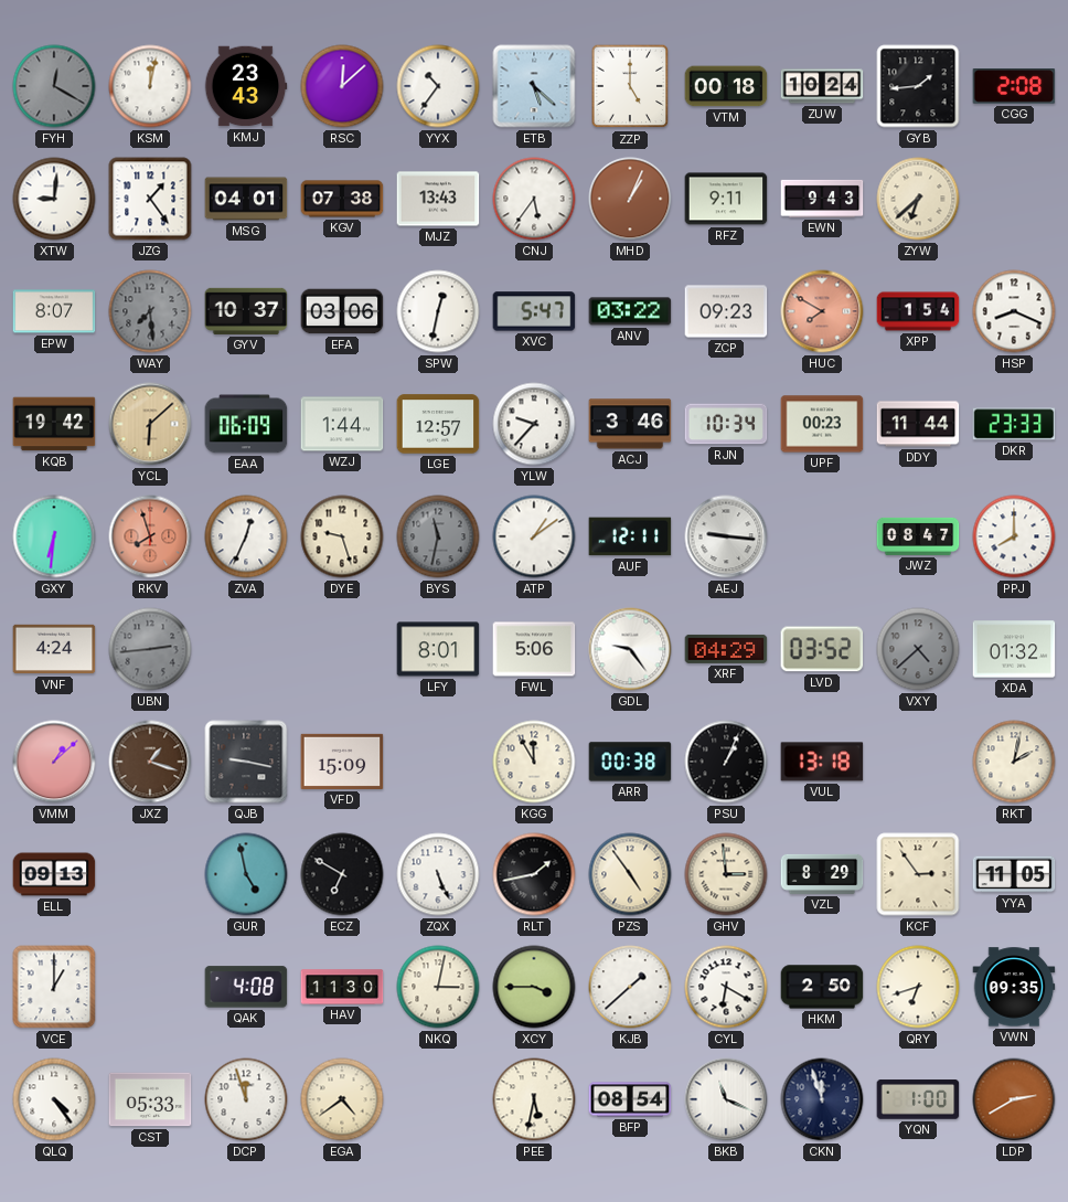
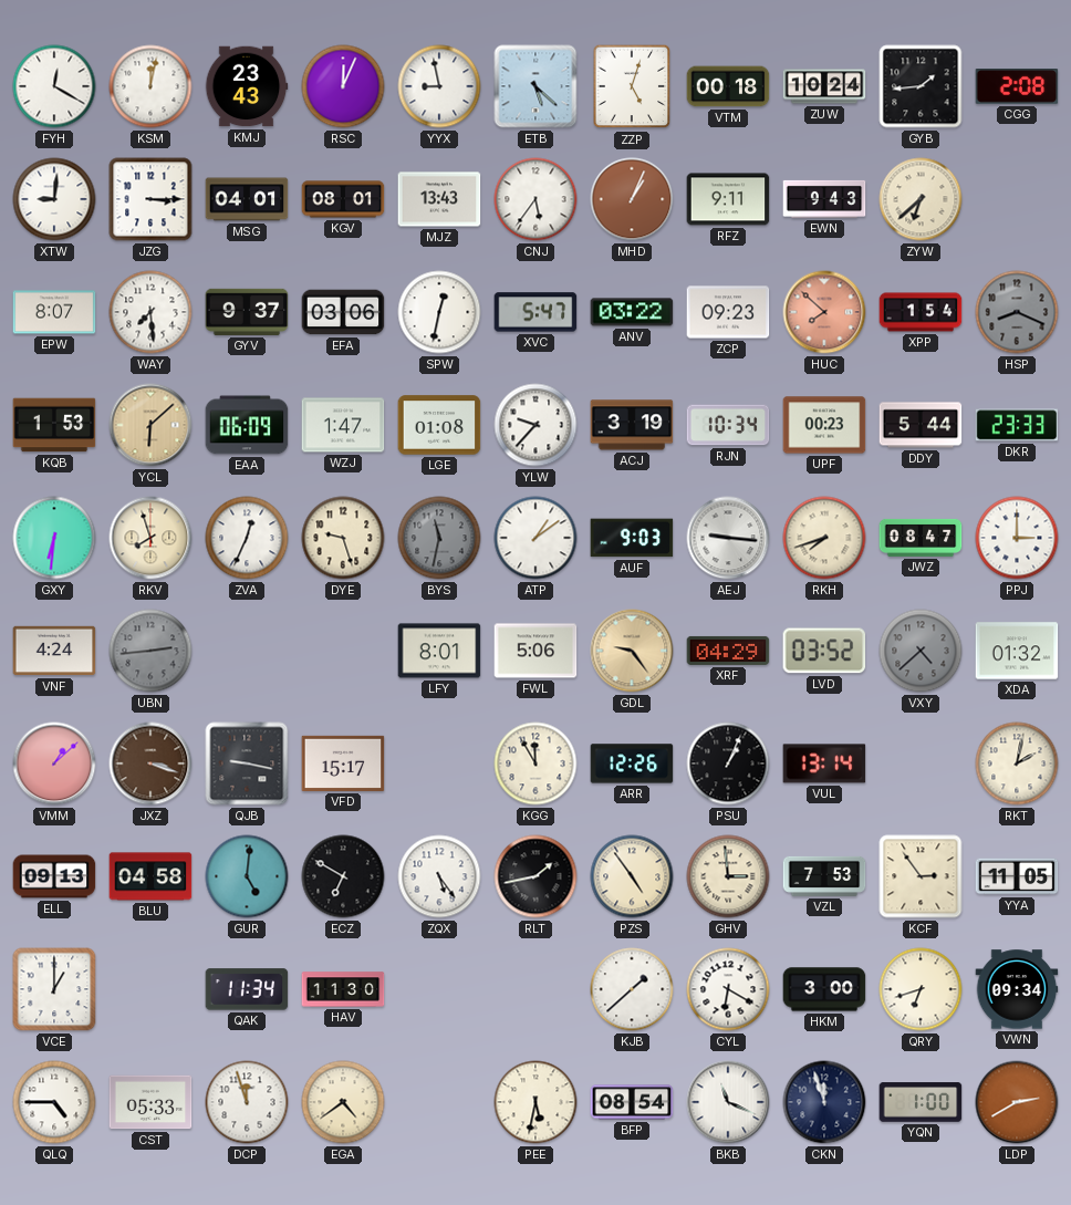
FYH dial: grey -> white (54, 86)
RSC: 12:08 -> 12:04 (343, 86)
YYX: 10:36 -> 8:58 (439, 86)
ZZP: 5:00 -> 5:03 (632, 86)
JZG: 1:24 -> 3:15 (150, 199)
KGV: 07:38 -> 08:01 (343, 199)
WAY dial: grey -> white (150, 312)
GYV: 10:37 -> 9:37 (247, 312)
HUC: 7:50 -> 7:52 (824, 312)
HSP dial: white -> grey (1017, 312)
KQB: 19:42 -> 1:53 (54, 425)
WZJ: 1:44 -> 1:47 (343, 425)
LGE: 12:57 -> 01:08 (439, 425)
ACJ: 3:46 -> 3:19 (632, 425)
DDY: 11:44 -> 5:44 (921, 425)
RKV dial: salmon -> cream (150, 538)
AUF: 12:11 -> 9:03 (632, 538)
RKH: none -> 7:42 (824, 538)
PPJ: 8:00 -> 3:00 (1017, 538)
GDL dial: white -> champagne (632, 651)
JXZ: 1:18 -> 3:18 (150, 763)
VFD: 15:09 -> 15:17 (343, 763)
ARR: 00:38 -> 12:26 (632, 763)
VUL: 13:18 -> 13:14 (824, 763)
BLU: none -> 04:58 (150, 876)
GUR: 4:58 -> 5:01 (247, 876)
ZQX: 5:26 -> 5:24 (439, 876)
VZL: 8:29 -> 7:53 (824, 876)
QAK: 4:08 -> 11:34 (247, 989)
NKQ: 3:02 -> none (438, 987)
XCY: 3:45 -> none (534, 987)
HKM: 2:50 -> 3:00 (824, 989)
VWN: 09:35 -> 09:34 (1017, 989)
QLQ: 4:24 -> 4:45 (54, 1102)
